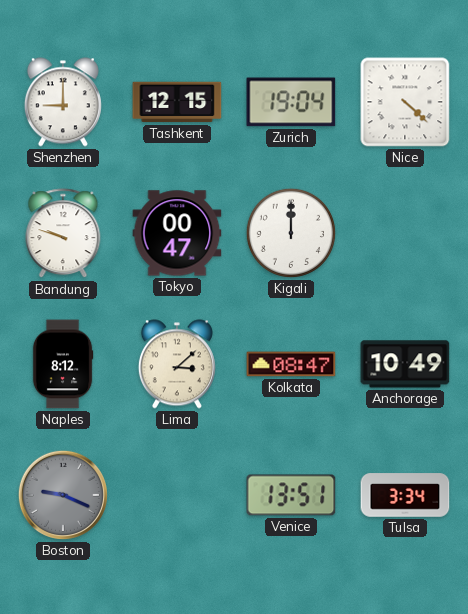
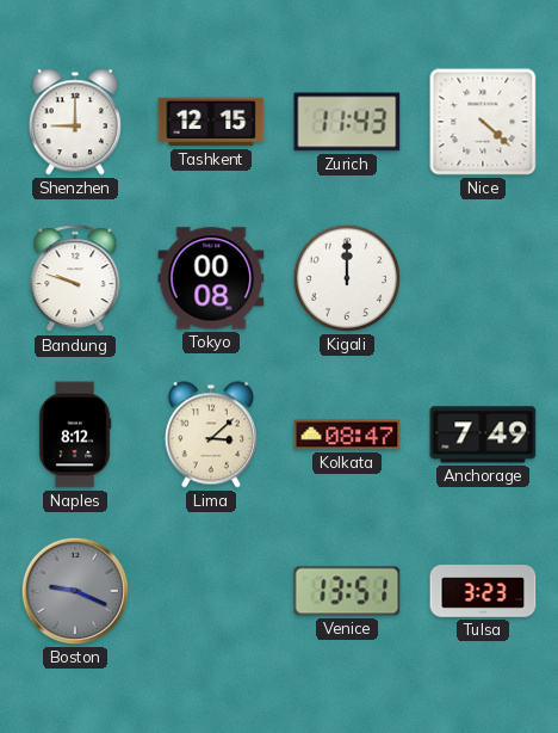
Zurich: 19:04 -> 11:43 (347, 122)
Tokyo: 00:47 -> 00:08 (211, 278)
Anchorage: 10:49 -> 7:49 (483, 435)
Tulsa: 3:34 -> 3:23 (483, 591)
